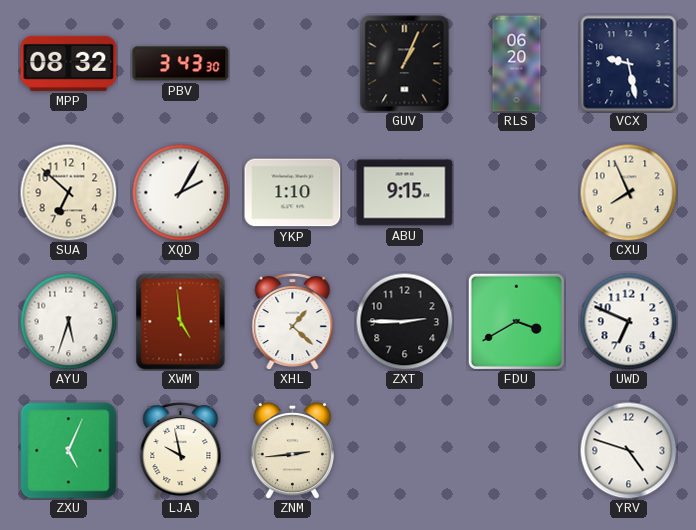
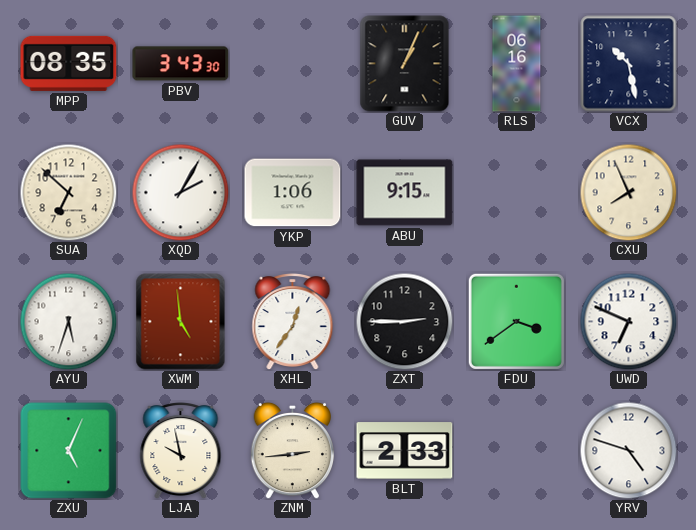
MPP: 08:32 -> 08:35 (69, 63)
RLS: 06:20 -> 06:16 (517, 64)
VCX: 9:28 -> 10:28 (629, 64)
YKP: 1:10 -> 1:06 (293, 193)
XHL: 1:22 -> 12:36 (293, 322)
FDU: 3:40 -> 3:39 (516, 321)
BLT: none -> 2:33 (405, 451)
